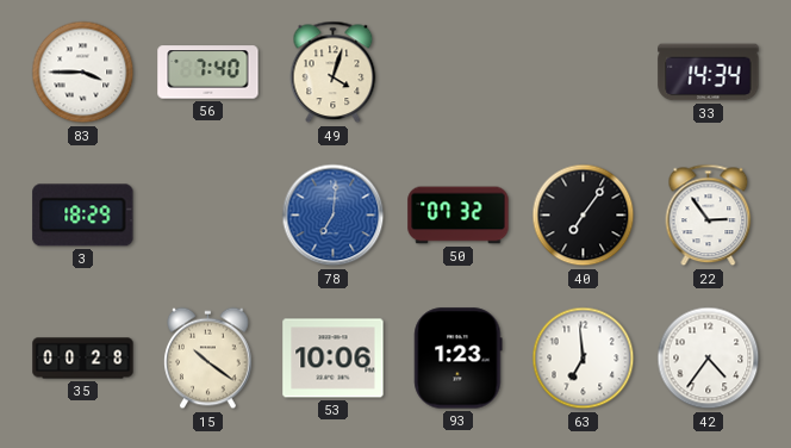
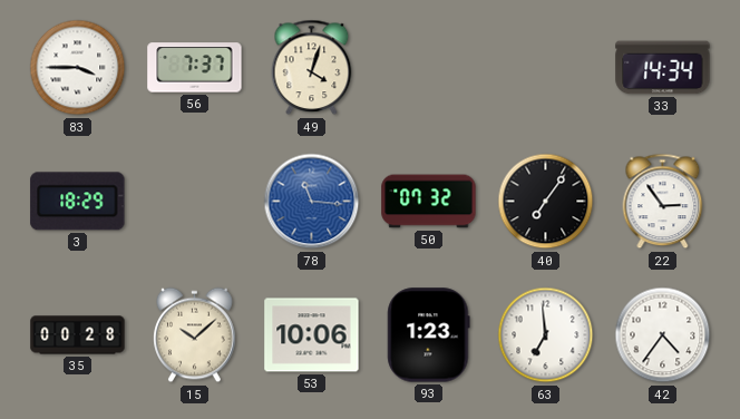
56: 7:40 -> 7:37 (195, 68)
78: 7:01 -> 11:16 (312, 202)
15: 10:21 -> 10:08 (195, 335)
